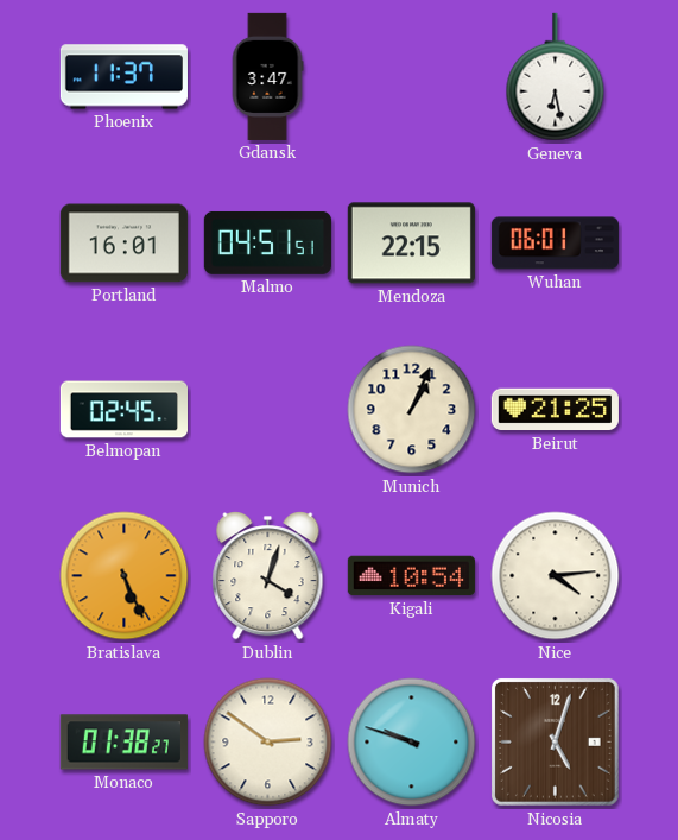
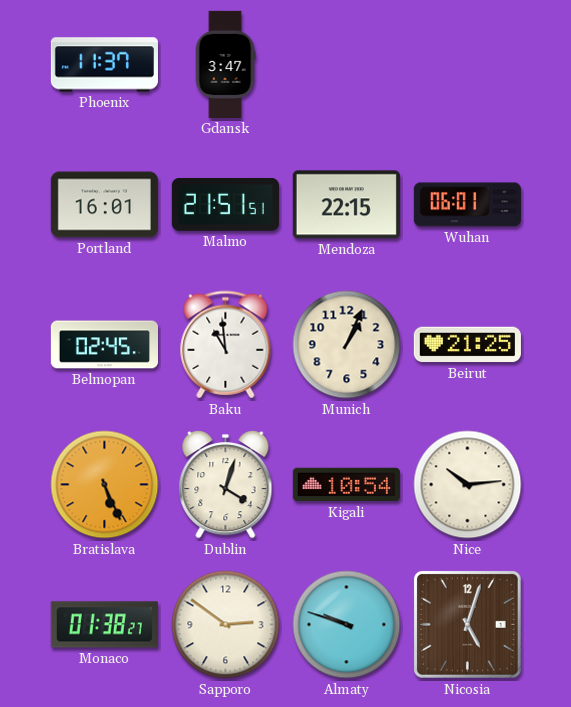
Geneva: 6:28 -> none (556, 77)
Malmo: 04:51 -> 21:51 (225, 204)
Baku: none -> 10:59 (226, 345)
Nice: 4:14 -> 10:14 (468, 485)
